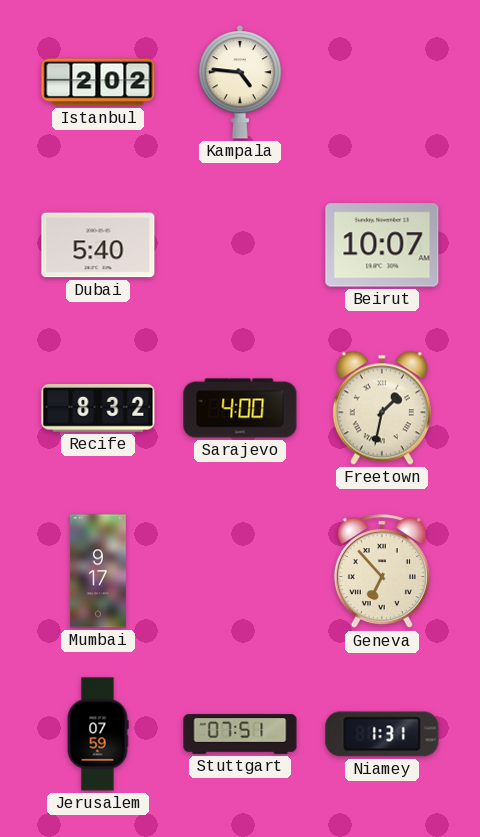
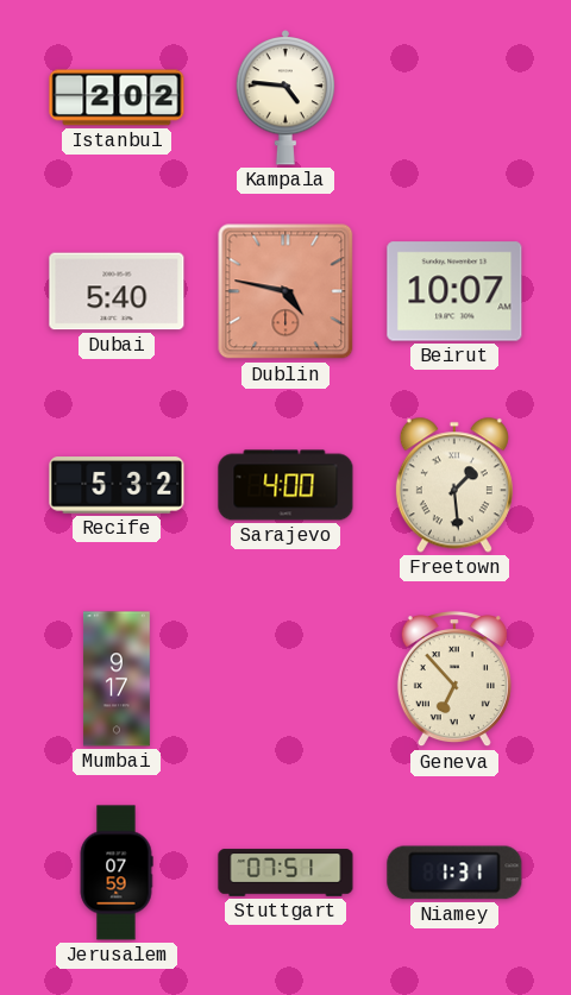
Dublin: none -> 4:47 (285, 291)
Recife: 8:32 -> 5:32 (117, 485)
Freetown: 1:32 -> 1:29 (454, 485)
